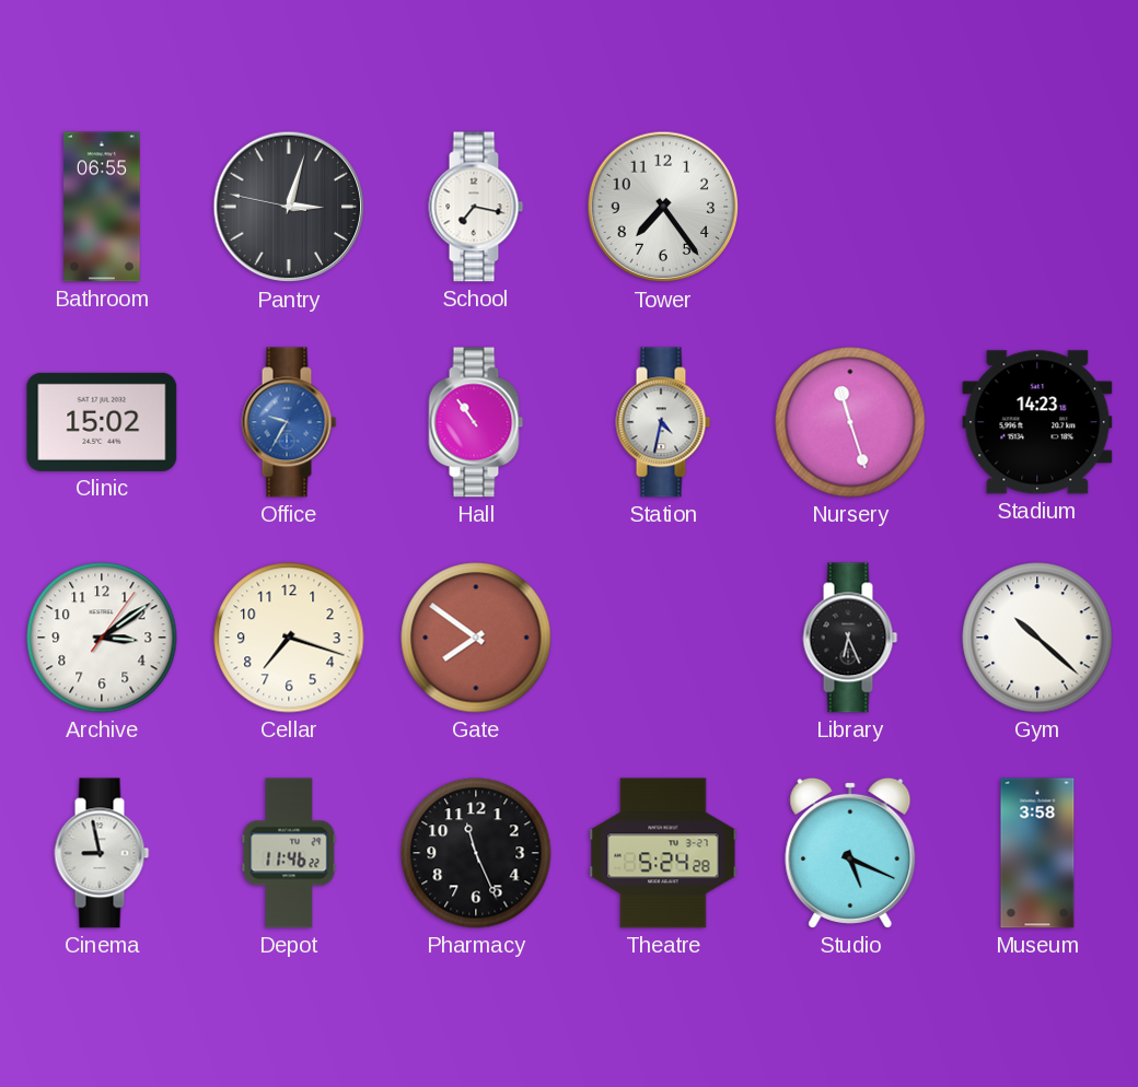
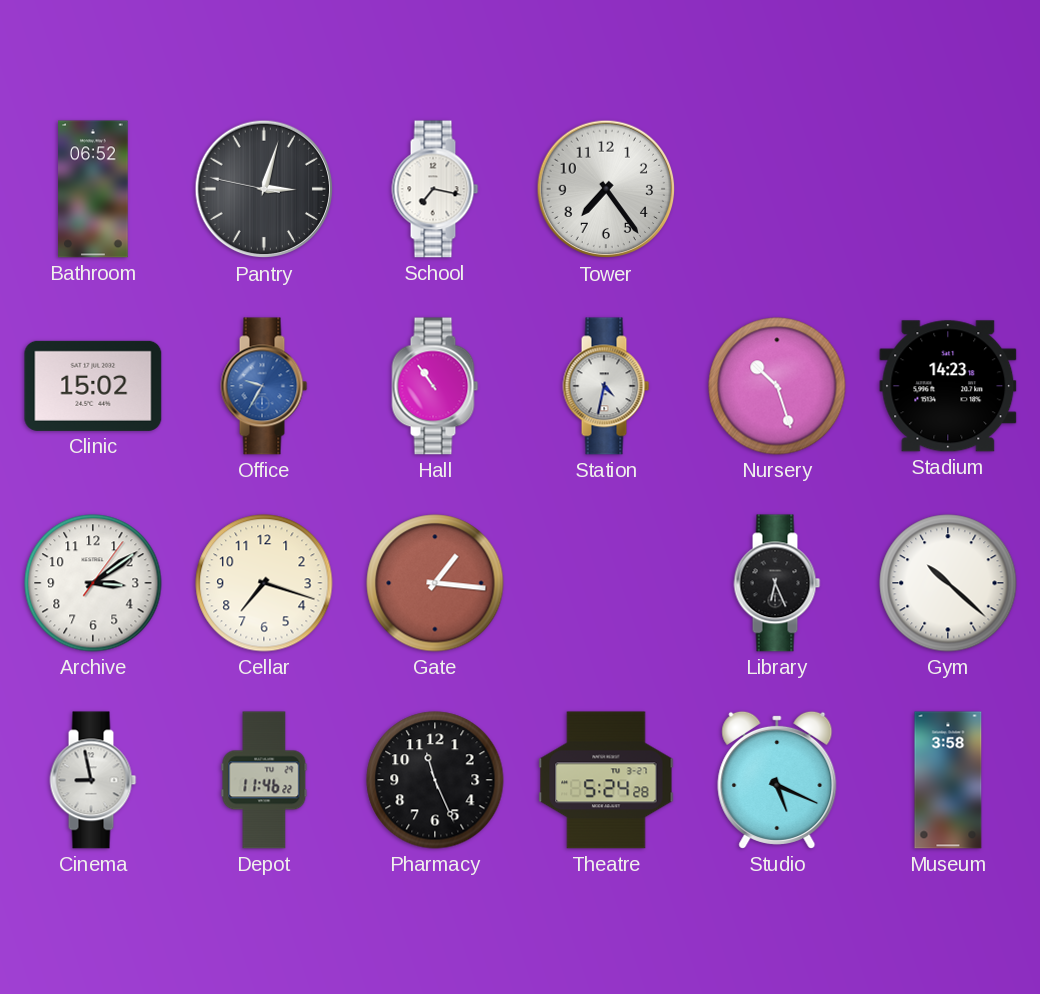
Bathroom: 06:55 -> 06:52 (93, 189)
Nursery: 11:27 -> 10:27 (777, 386)
Gate: 7:51 -> 1:16 (435, 583)
